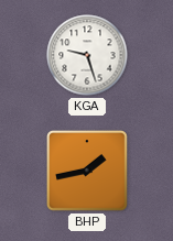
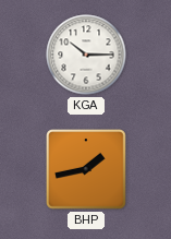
KGA: 9:27 -> 10:15 (86, 55)
